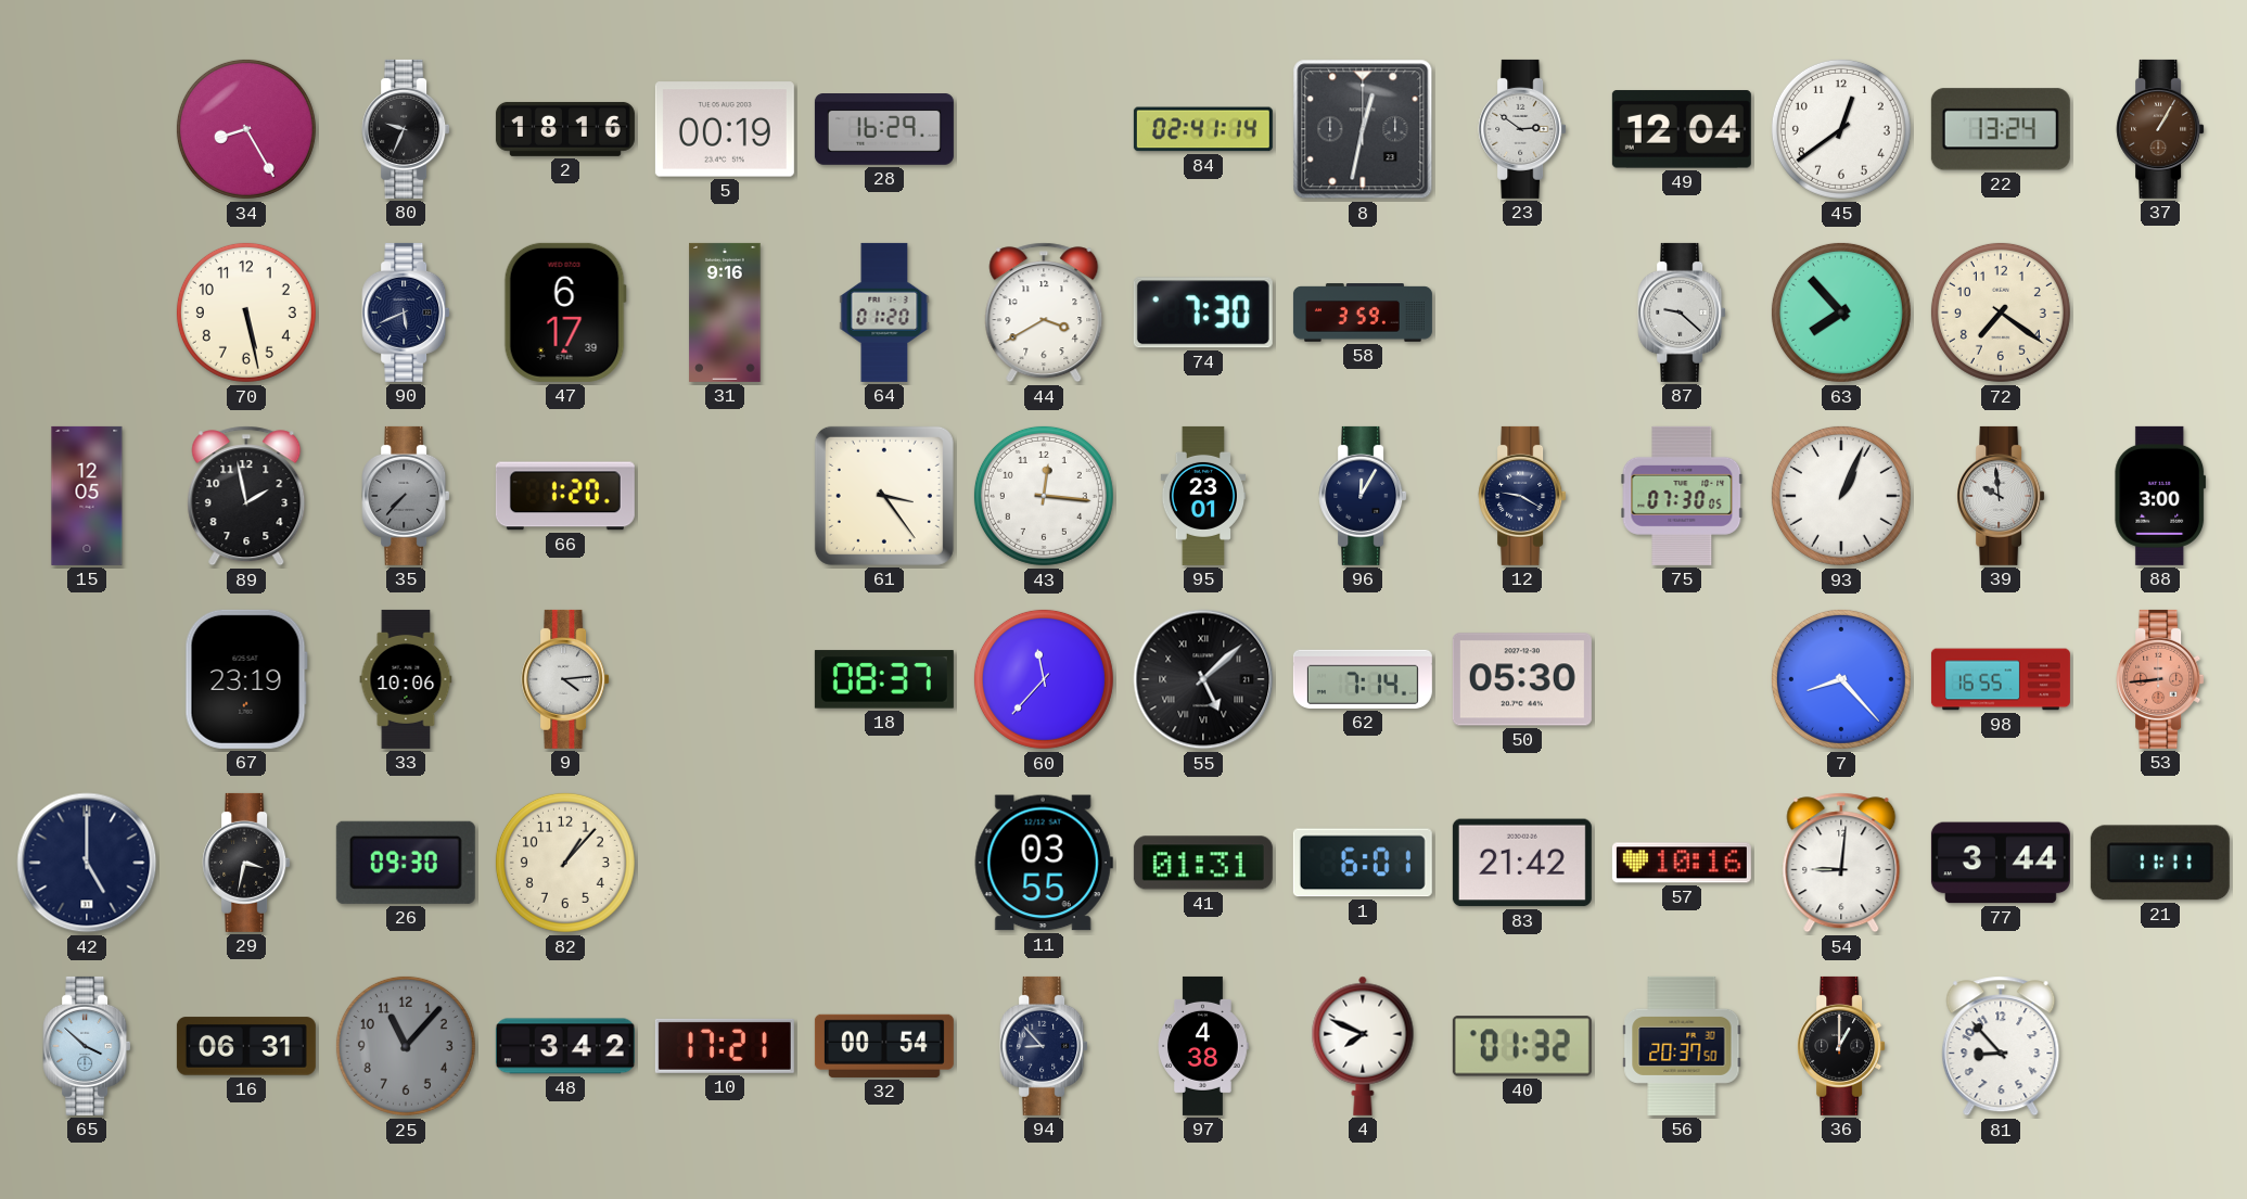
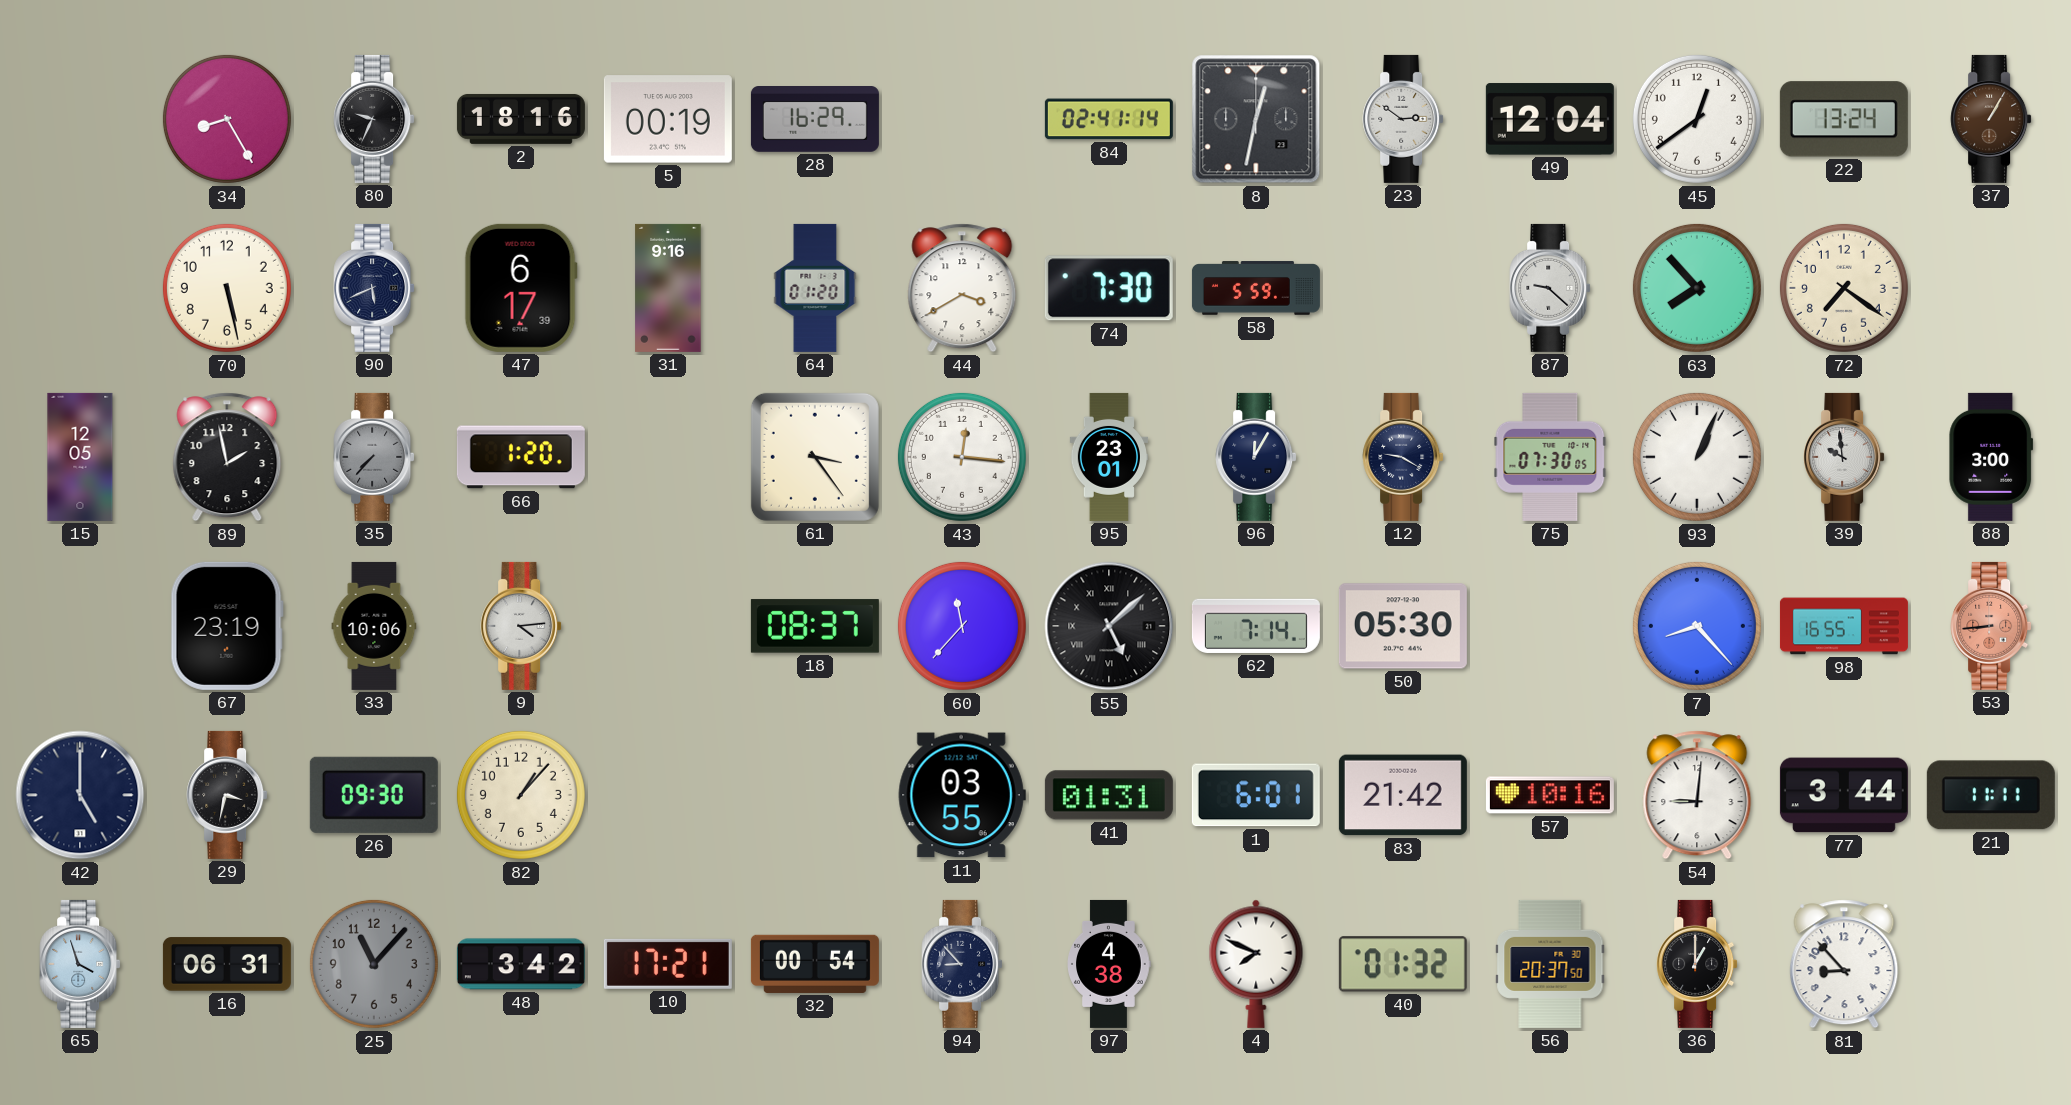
58: 3:59 -> 5:59 (1256, 288)
65: 3:52 -> 3:57 (80, 964)
